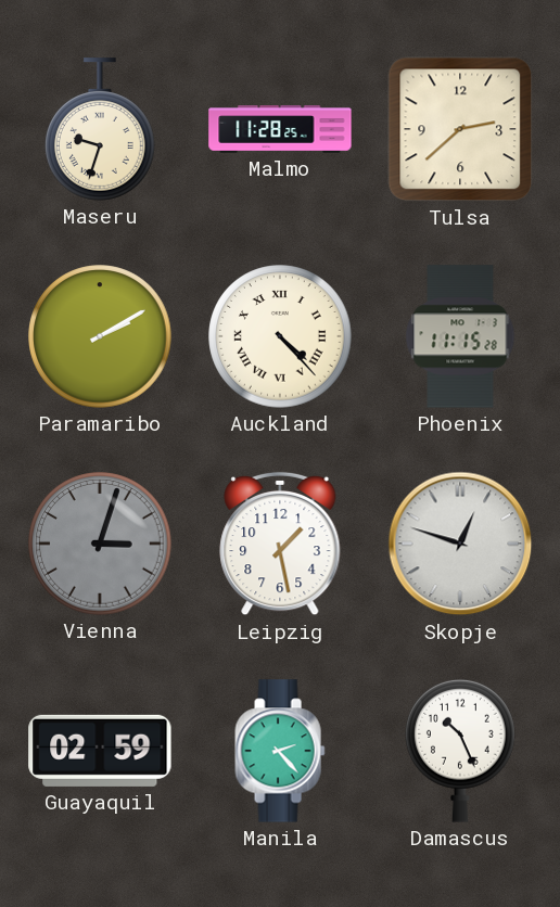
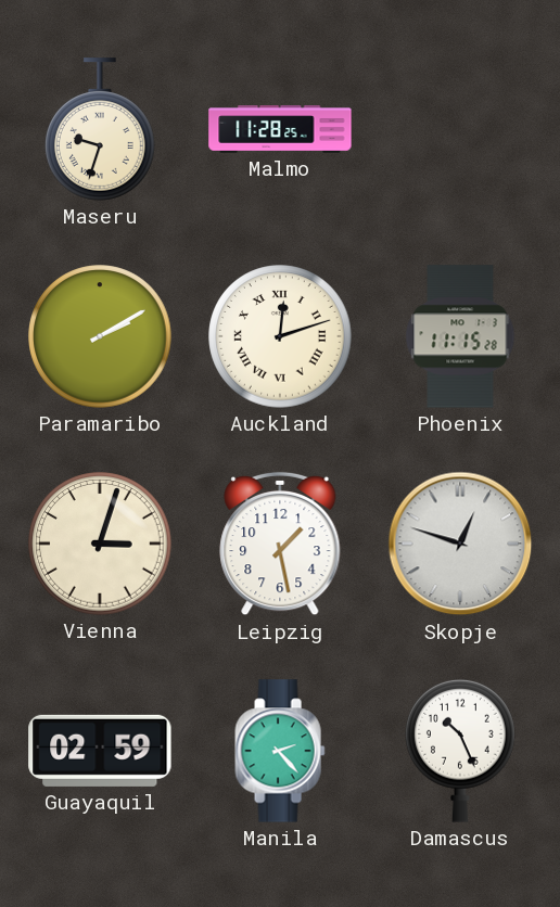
Tulsa: 2:38 -> none (460, 129)
Auckland: 4:23 -> 12:12 (280, 336)
Vienna dial: grey -> cream (100, 544)
